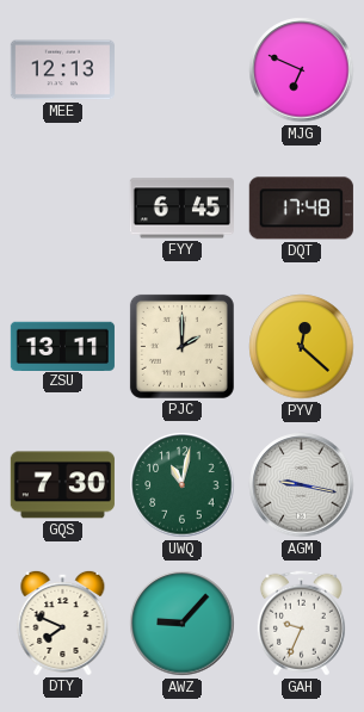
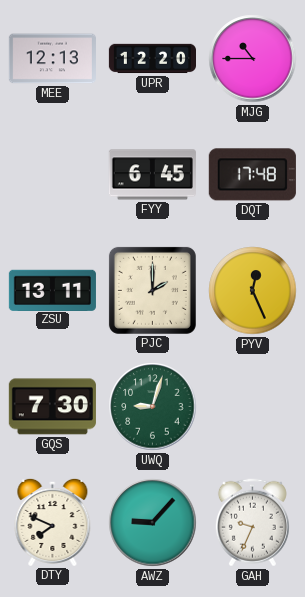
UPR: none -> 12:20 (152, 59)
MJG: 6:49 -> 10:45 (253, 59)
PYV: 12:22 -> 12:26 (253, 291)
UWQ: 11:02 -> 9:03 (153, 407)
AGM: 9:17 -> none (302, 485)
